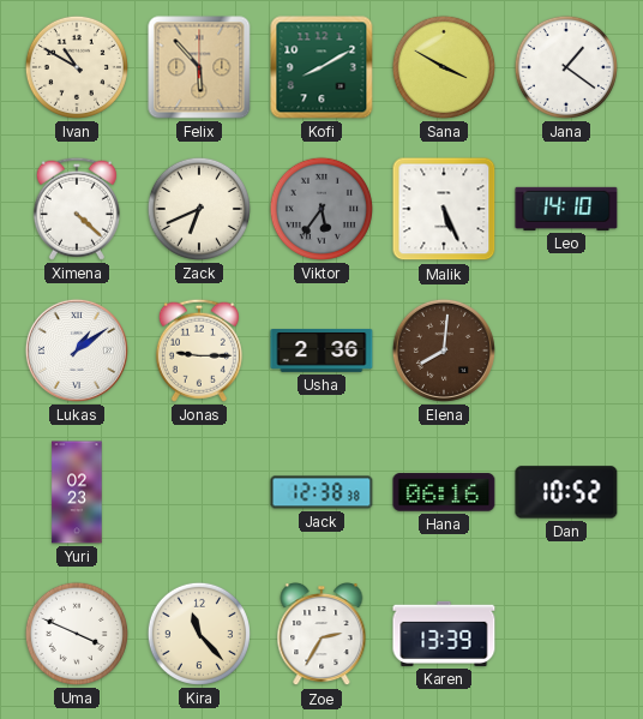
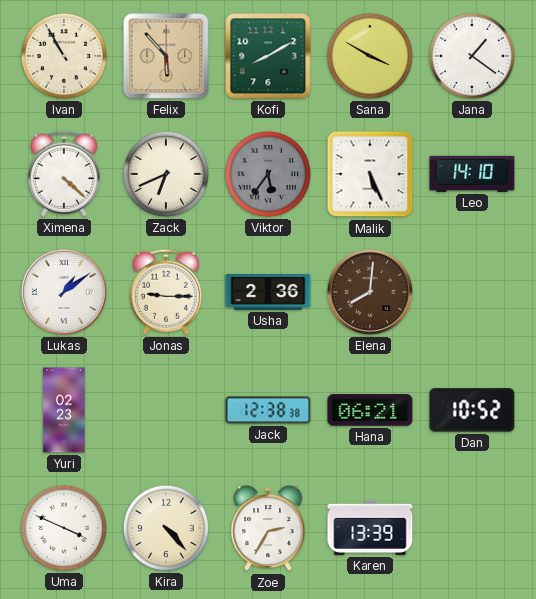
Ivan: 10:50 -> 10:55 (64, 56)
Hana: 06:16 -> 06:21 (370, 410)
Kira: 11:23 -> 4:23 (166, 528)
